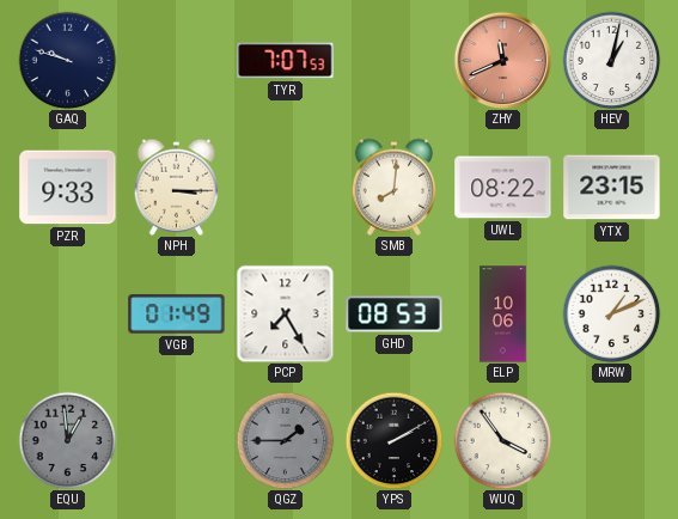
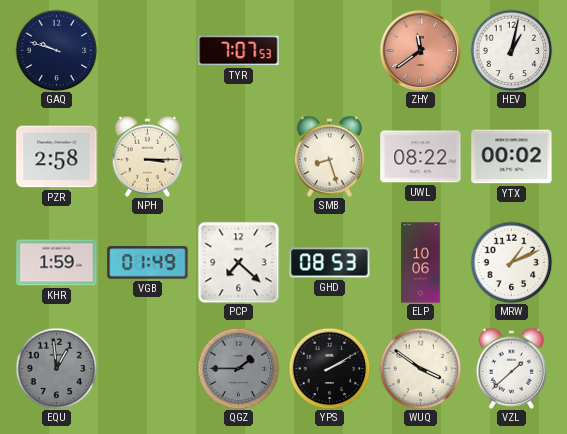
ZHY: 11:41 -> 11:39 (420, 50)
PZR: 9:33 -> 2:58 (57, 157)
SMB: 8:01 -> 8:27 (330, 156)
YTX: 23:15 -> 00:02 (512, 157)
KHR: none -> 1:59 (57, 263)
PCP: 7:25 -> 7:22 (238, 262)
WUQ: 3:54 -> 3:51 (420, 368)
VZL: none -> 1:38 (512, 368)
